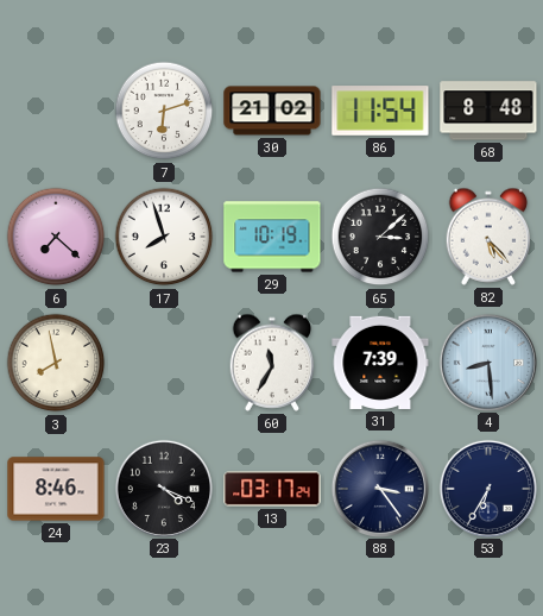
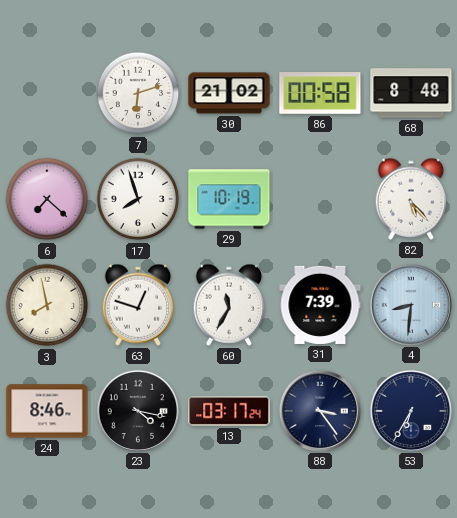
86: 11:54 -> 00:58 (320, 93)
65: 3:08 -> none (380, 237)
63: none -> 12:48 (138, 305)
4: 8:29 -> 8:31 (410, 304)
23: 4:19 -> 4:17 (137, 410)
